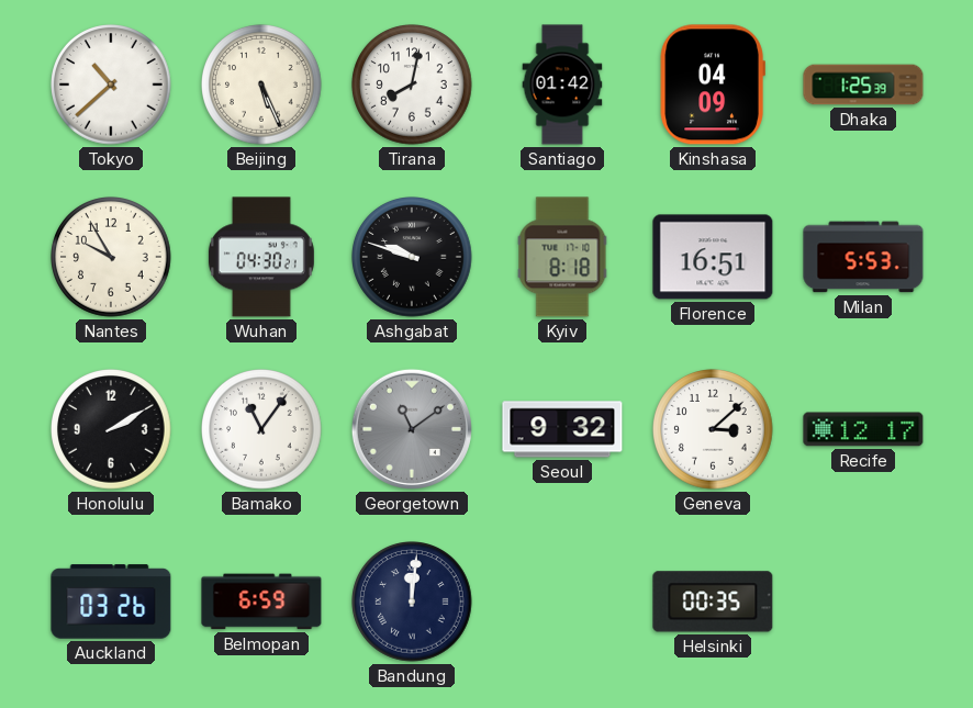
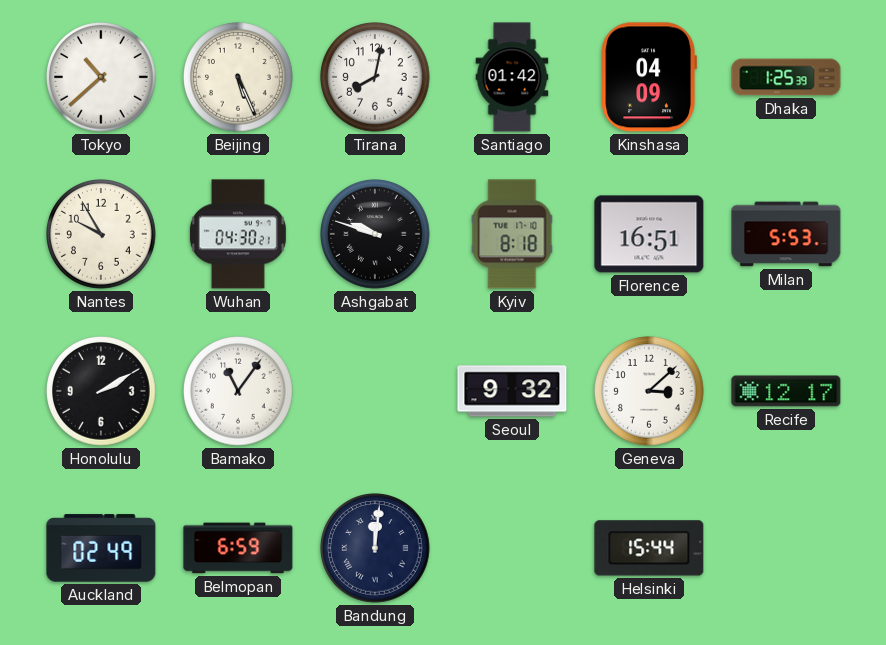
Georgetown: 11:09 -> none (412, 429)
Auckland: 03:26 -> 02:49 (101, 548)
Helsinki: 00:35 -> 15:44 (649, 548)
